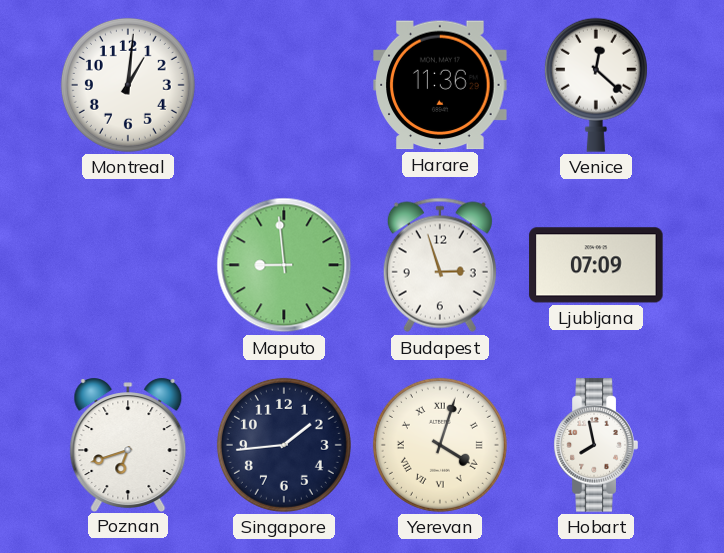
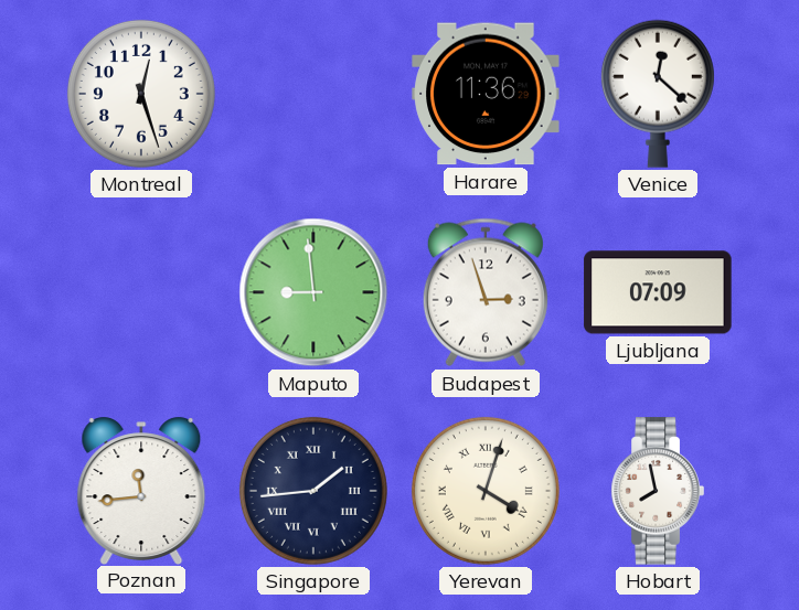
Montreal: 1:01 -> 12:27 (141, 94)
Poznan: 6:42 -> 11:44 (141, 490)
Singapore numerals: Arabic -> Roman (313, 491)
